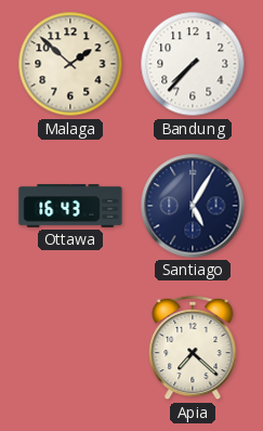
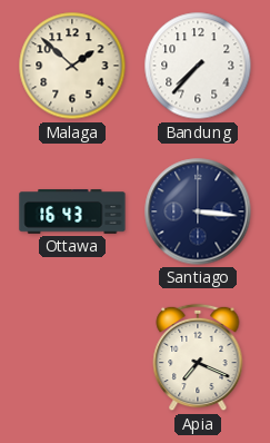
Santiago: 5:05 -> 3:16 (198, 211)
Apia: 7:22 -> 7:19 (198, 357)
